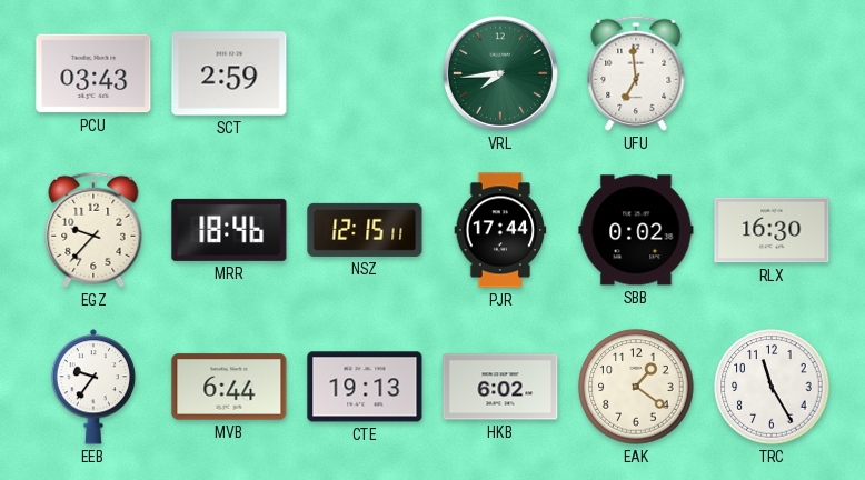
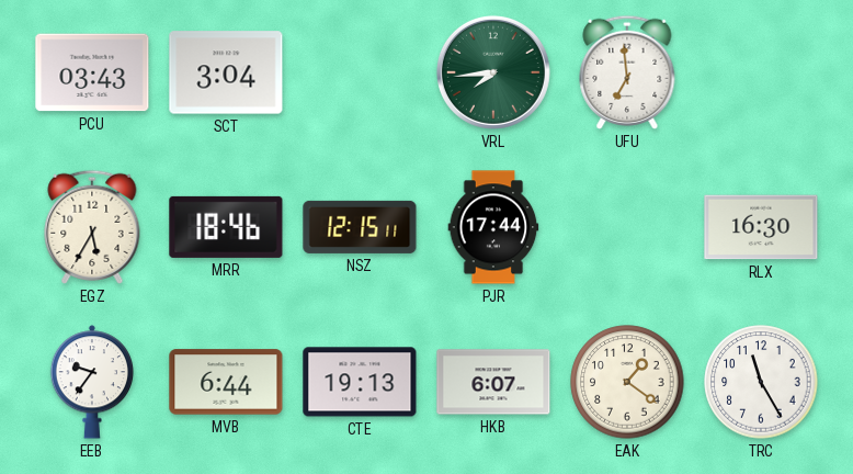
SCT: 2:59 -> 3:04 (226, 72)
EGZ: 9:37 -> 5:35 (92, 227)
SBB: 0:02 -> none (636, 230)
HKB: 6:02 -> 6:07 (493, 382)
